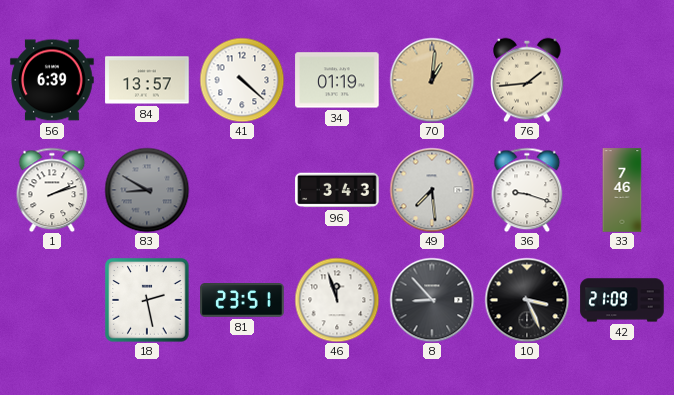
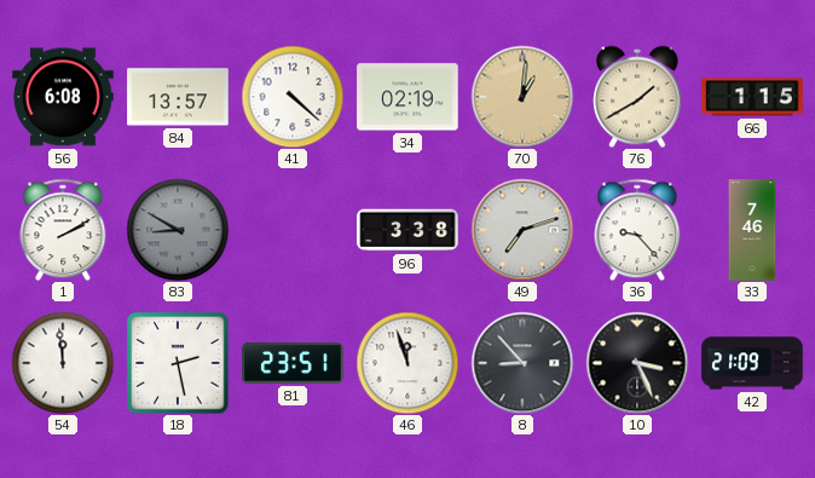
56: 6:39 -> 6:08 (63, 97)
34: 01:19 -> 02:19 (407, 97)
76: 1:44 -> 1:40 (637, 97)
66: none -> 1:15 (752, 97)
1: 2:12 -> 2:10 (63, 230)
96: 3:43 -> 3:38 (407, 230)
49: 7:29 -> 7:12 (522, 230)
36: 9:18 -> 9:23 (637, 230)
54: none -> 11:59 (63, 363)
